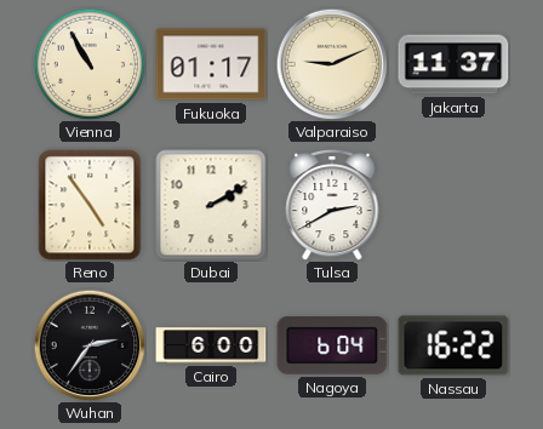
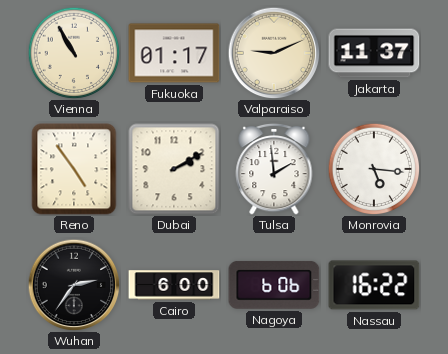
Tulsa: 2:40 -> 1:59 (274, 169)
Monrovia: none -> 5:16 (374, 169)
Nagoya: 6:04 -> 6:06 (274, 285)
